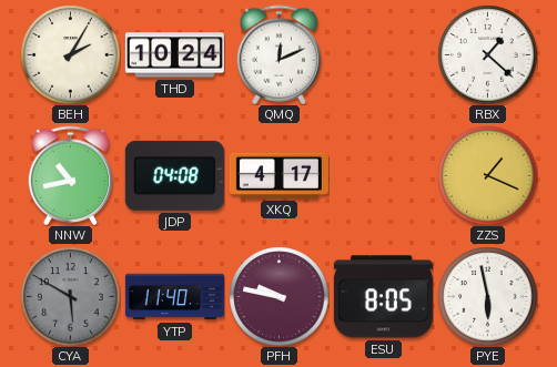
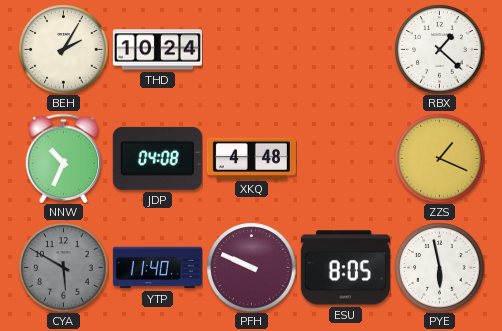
QMQ: 12:11 -> none (280, 54)
NNW: 10:43 -> 10:34 (64, 158)
XKQ: 4:17 -> 4:48 (251, 158)
PFH: 9:47 -> 9:49 (251, 267)
